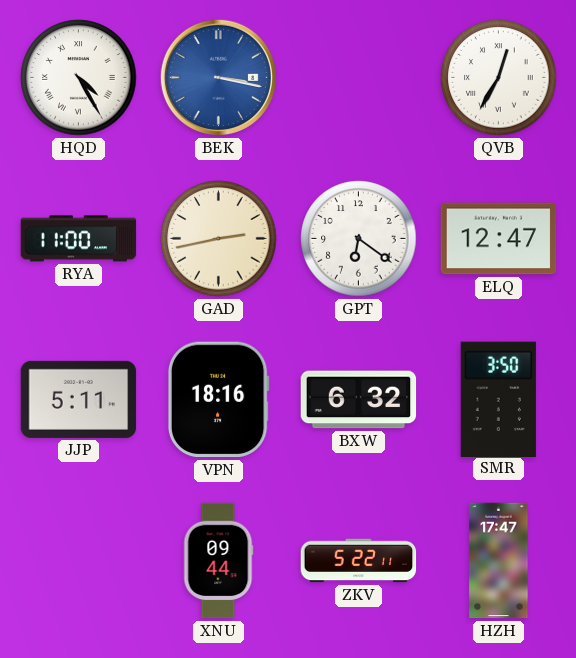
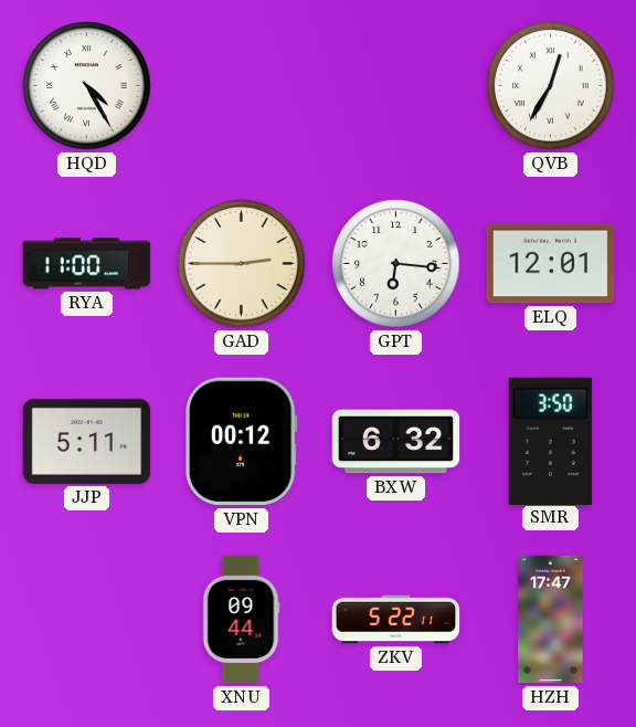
BEK: 3:17 -> none (218, 77)
GAD: 2:43 -> 2:45 (242, 264)
GPT: 6:21 -> 6:16 (396, 264)
ELQ: 12:47 -> 12:01 (551, 264)
VPN: 18:16 -> 00:12 (241, 442)
